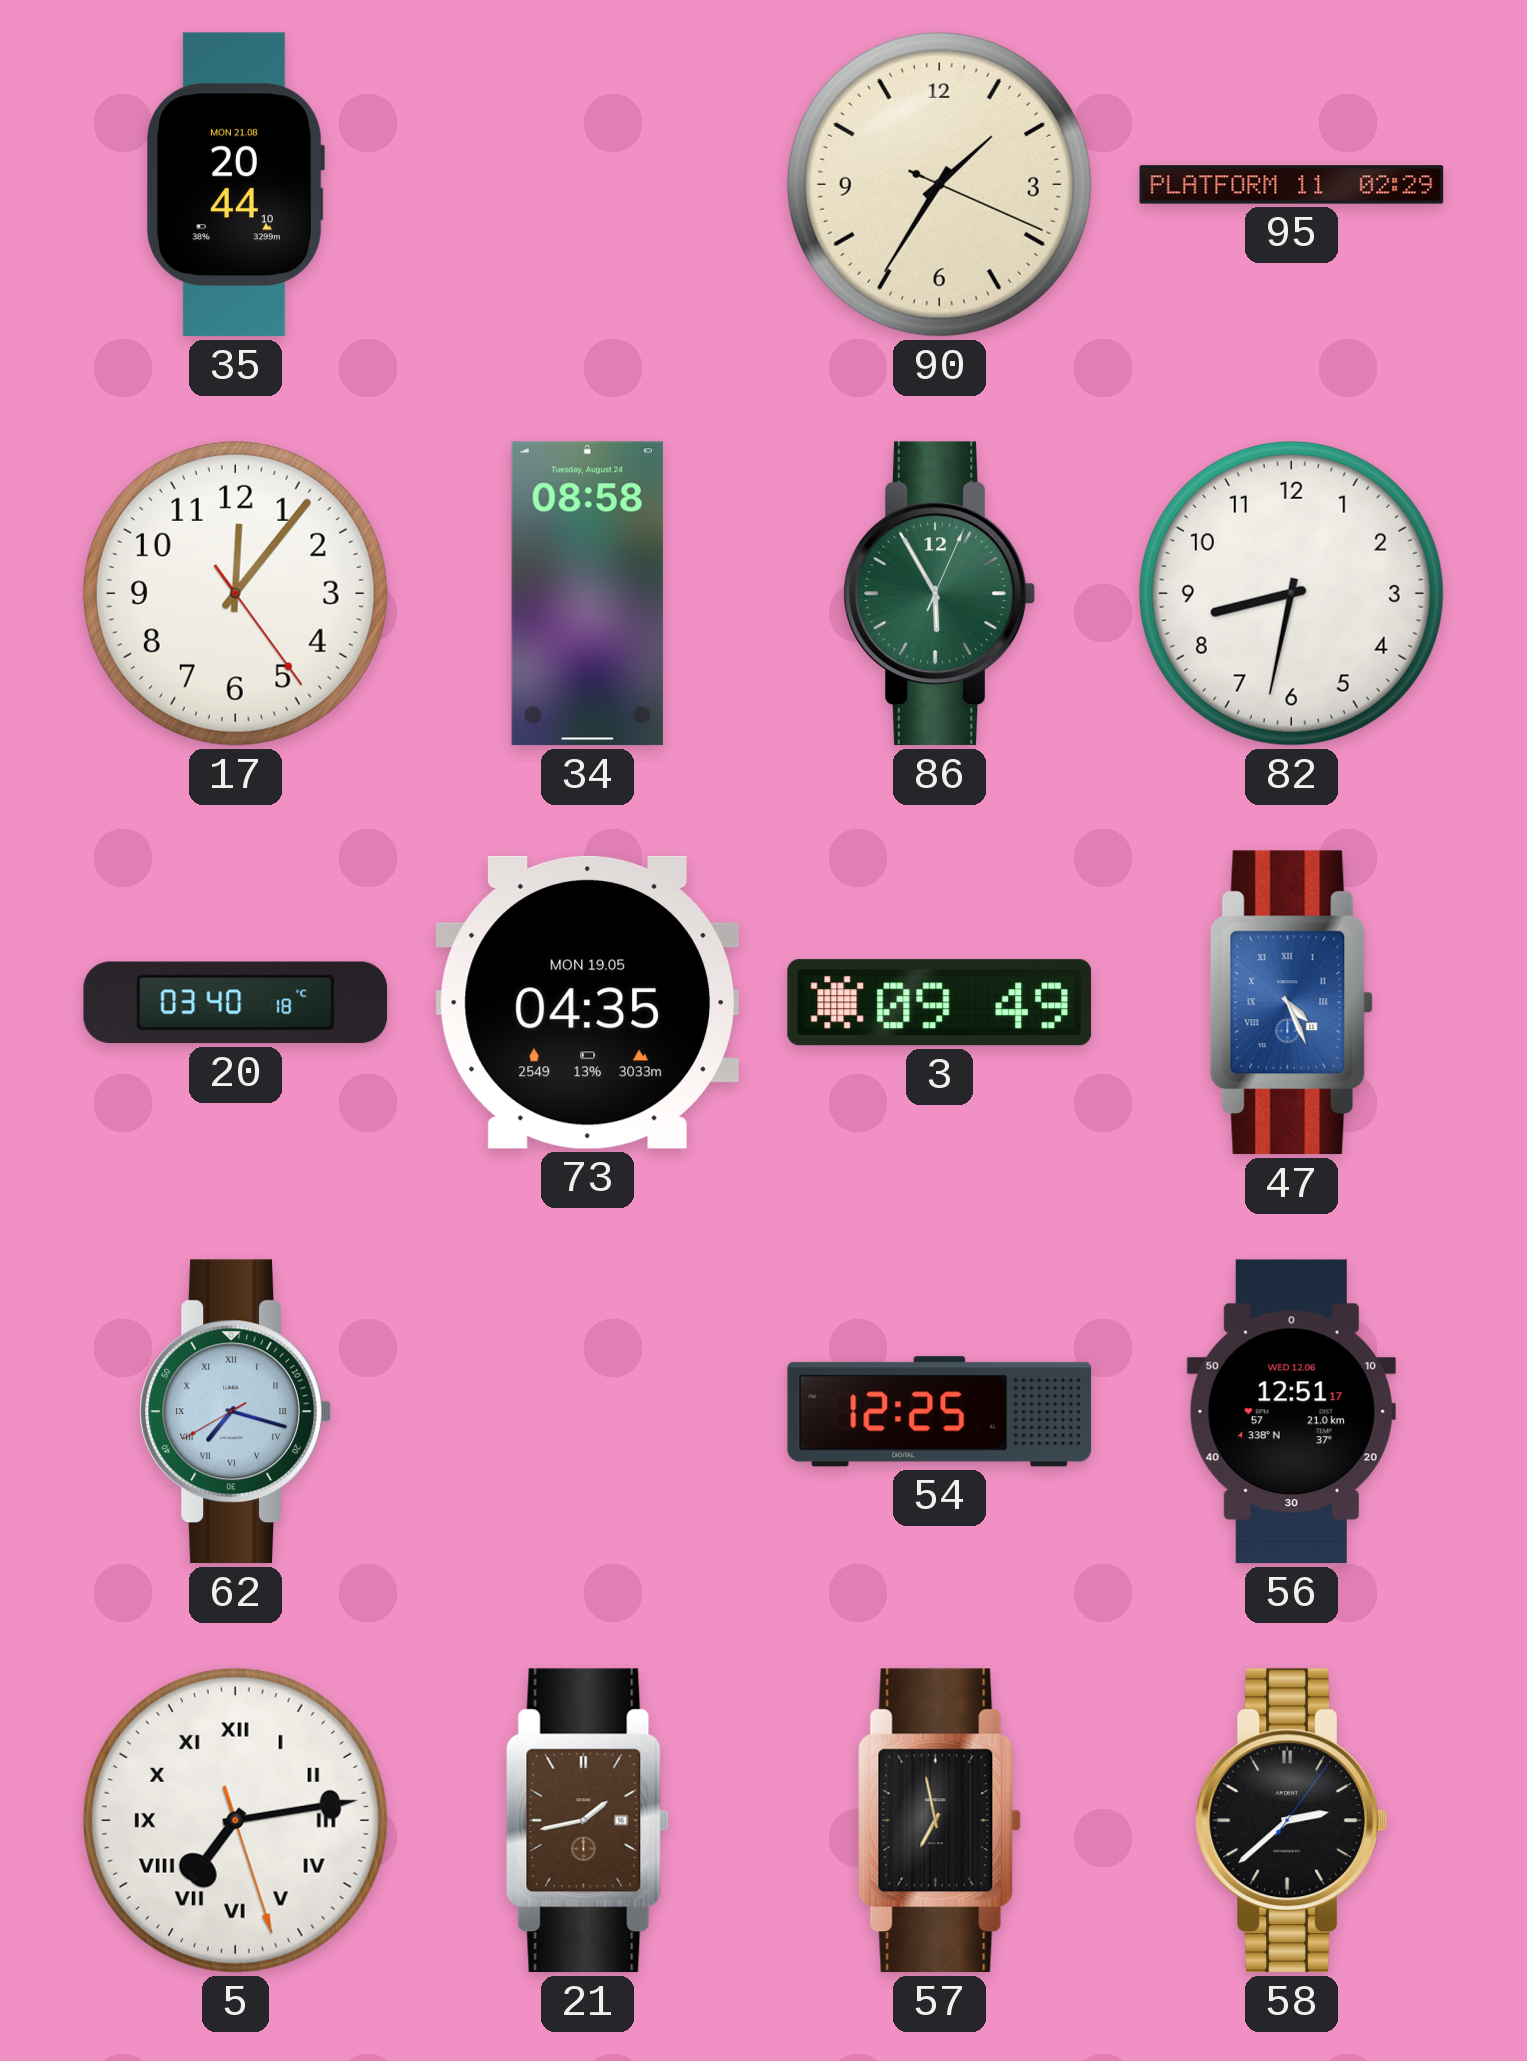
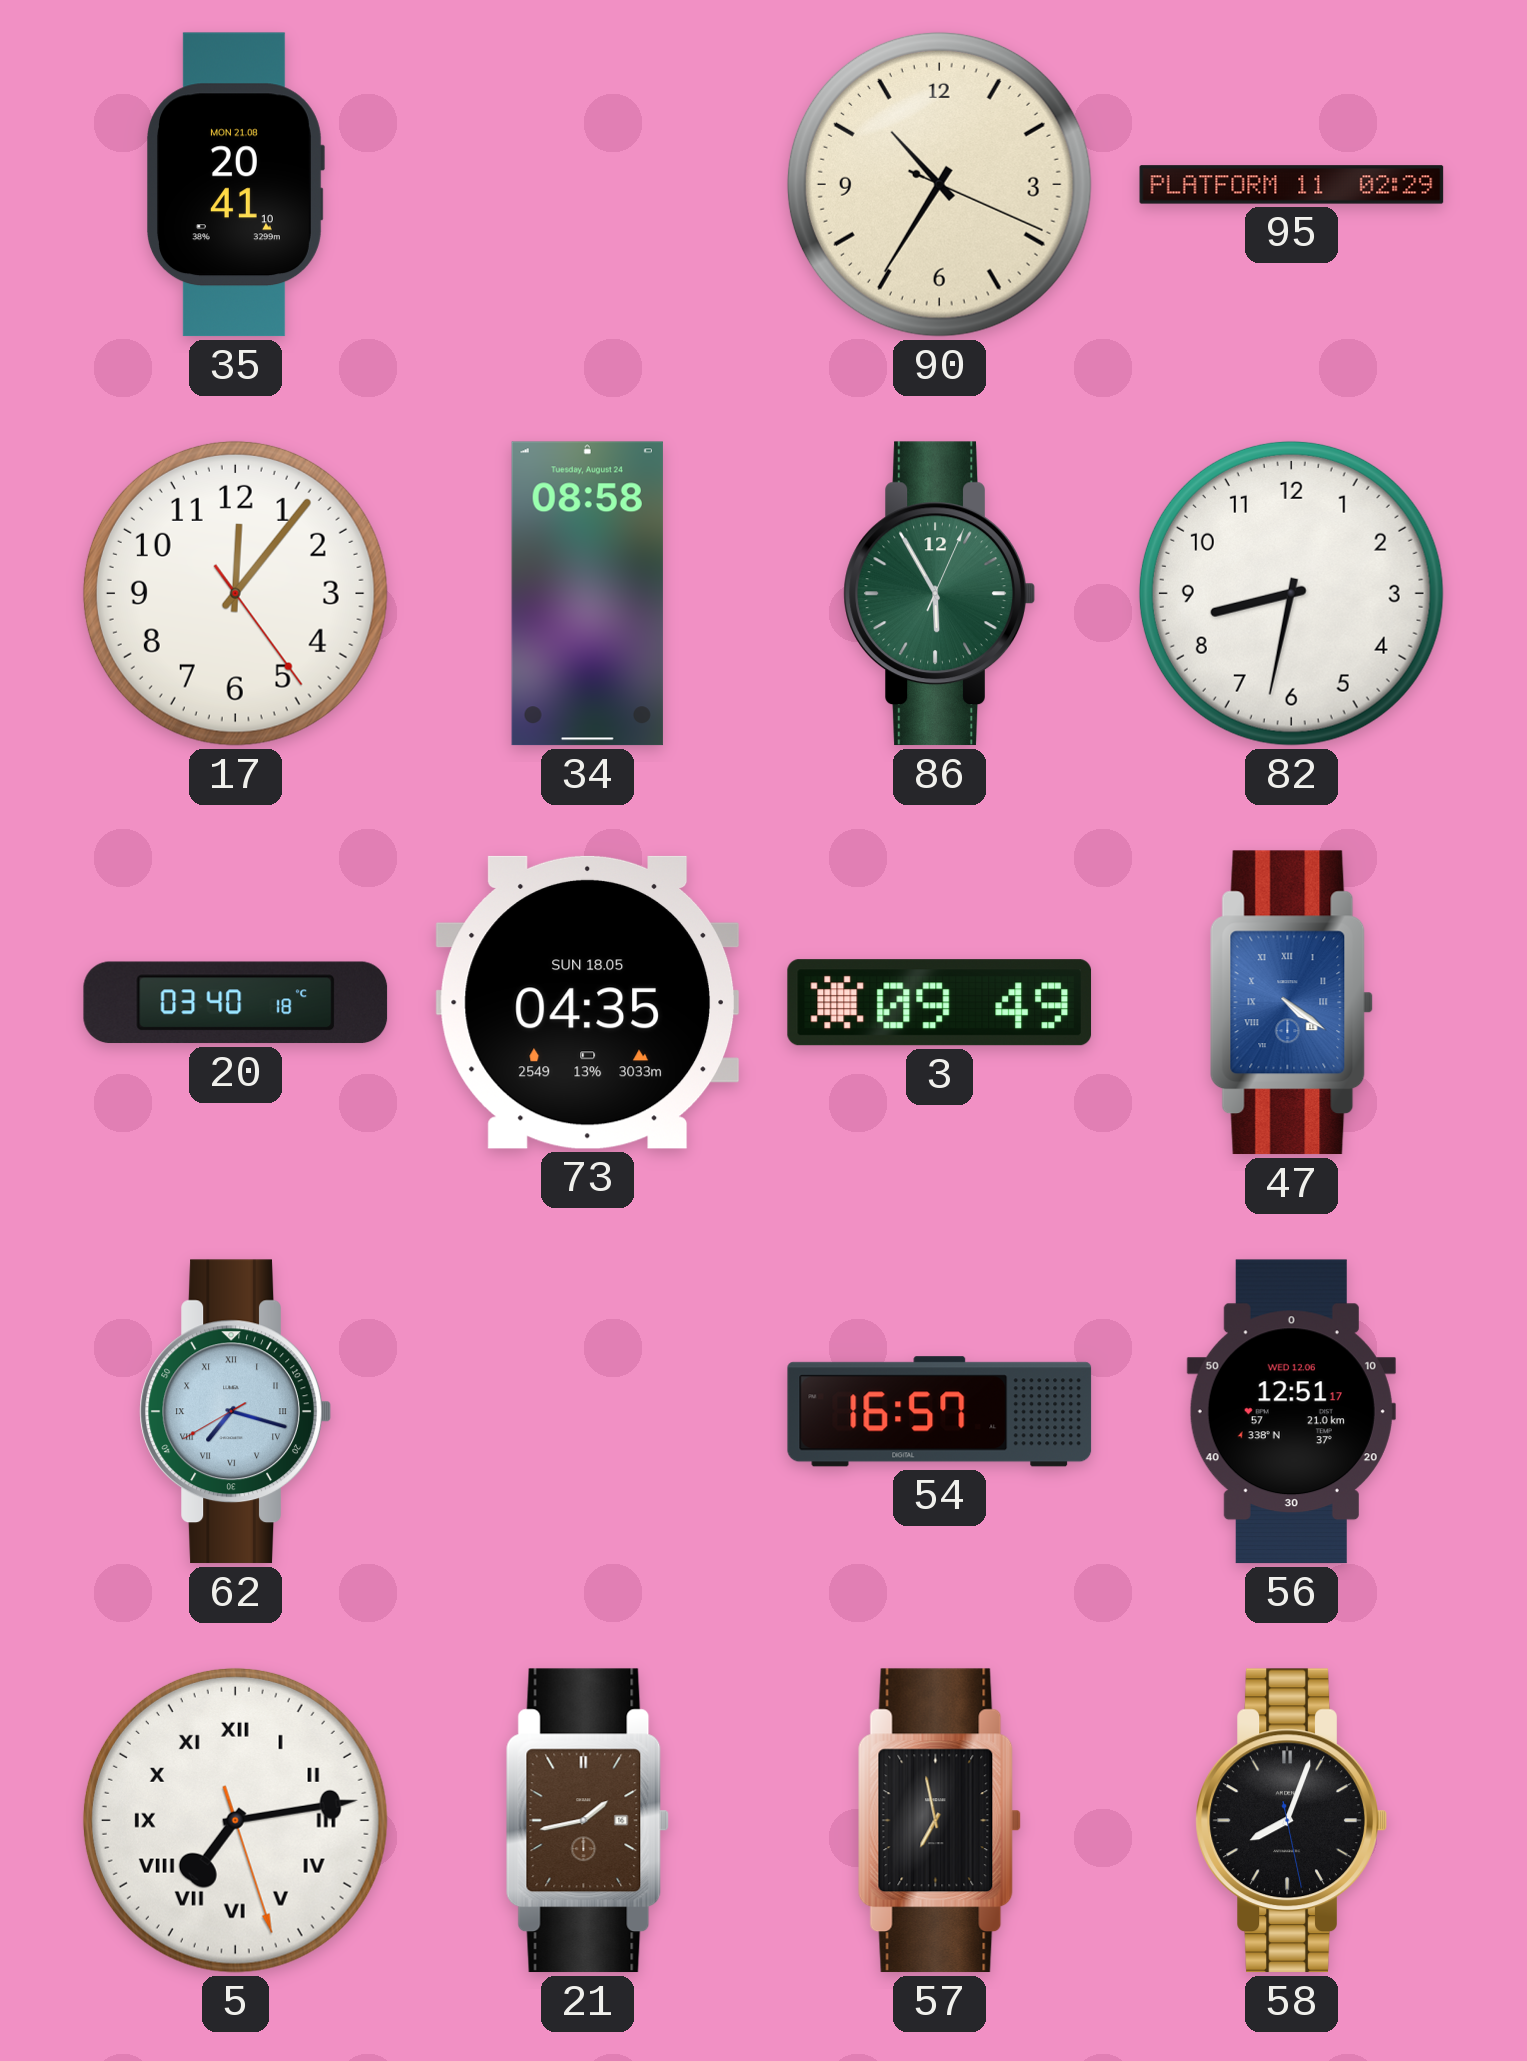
35: 20:44 -> 20:41 (235, 185)
90: 1:35 -> 10:35 (939, 184)
73 date: MON 19.05 -> SUN 18.05 (587, 1002)
47: 4:26 -> 4:21 (1291, 1003)
54: 12:25 -> 16:57 (940, 1412)
58: 2:38 -> 8:03 (1291, 1821)
